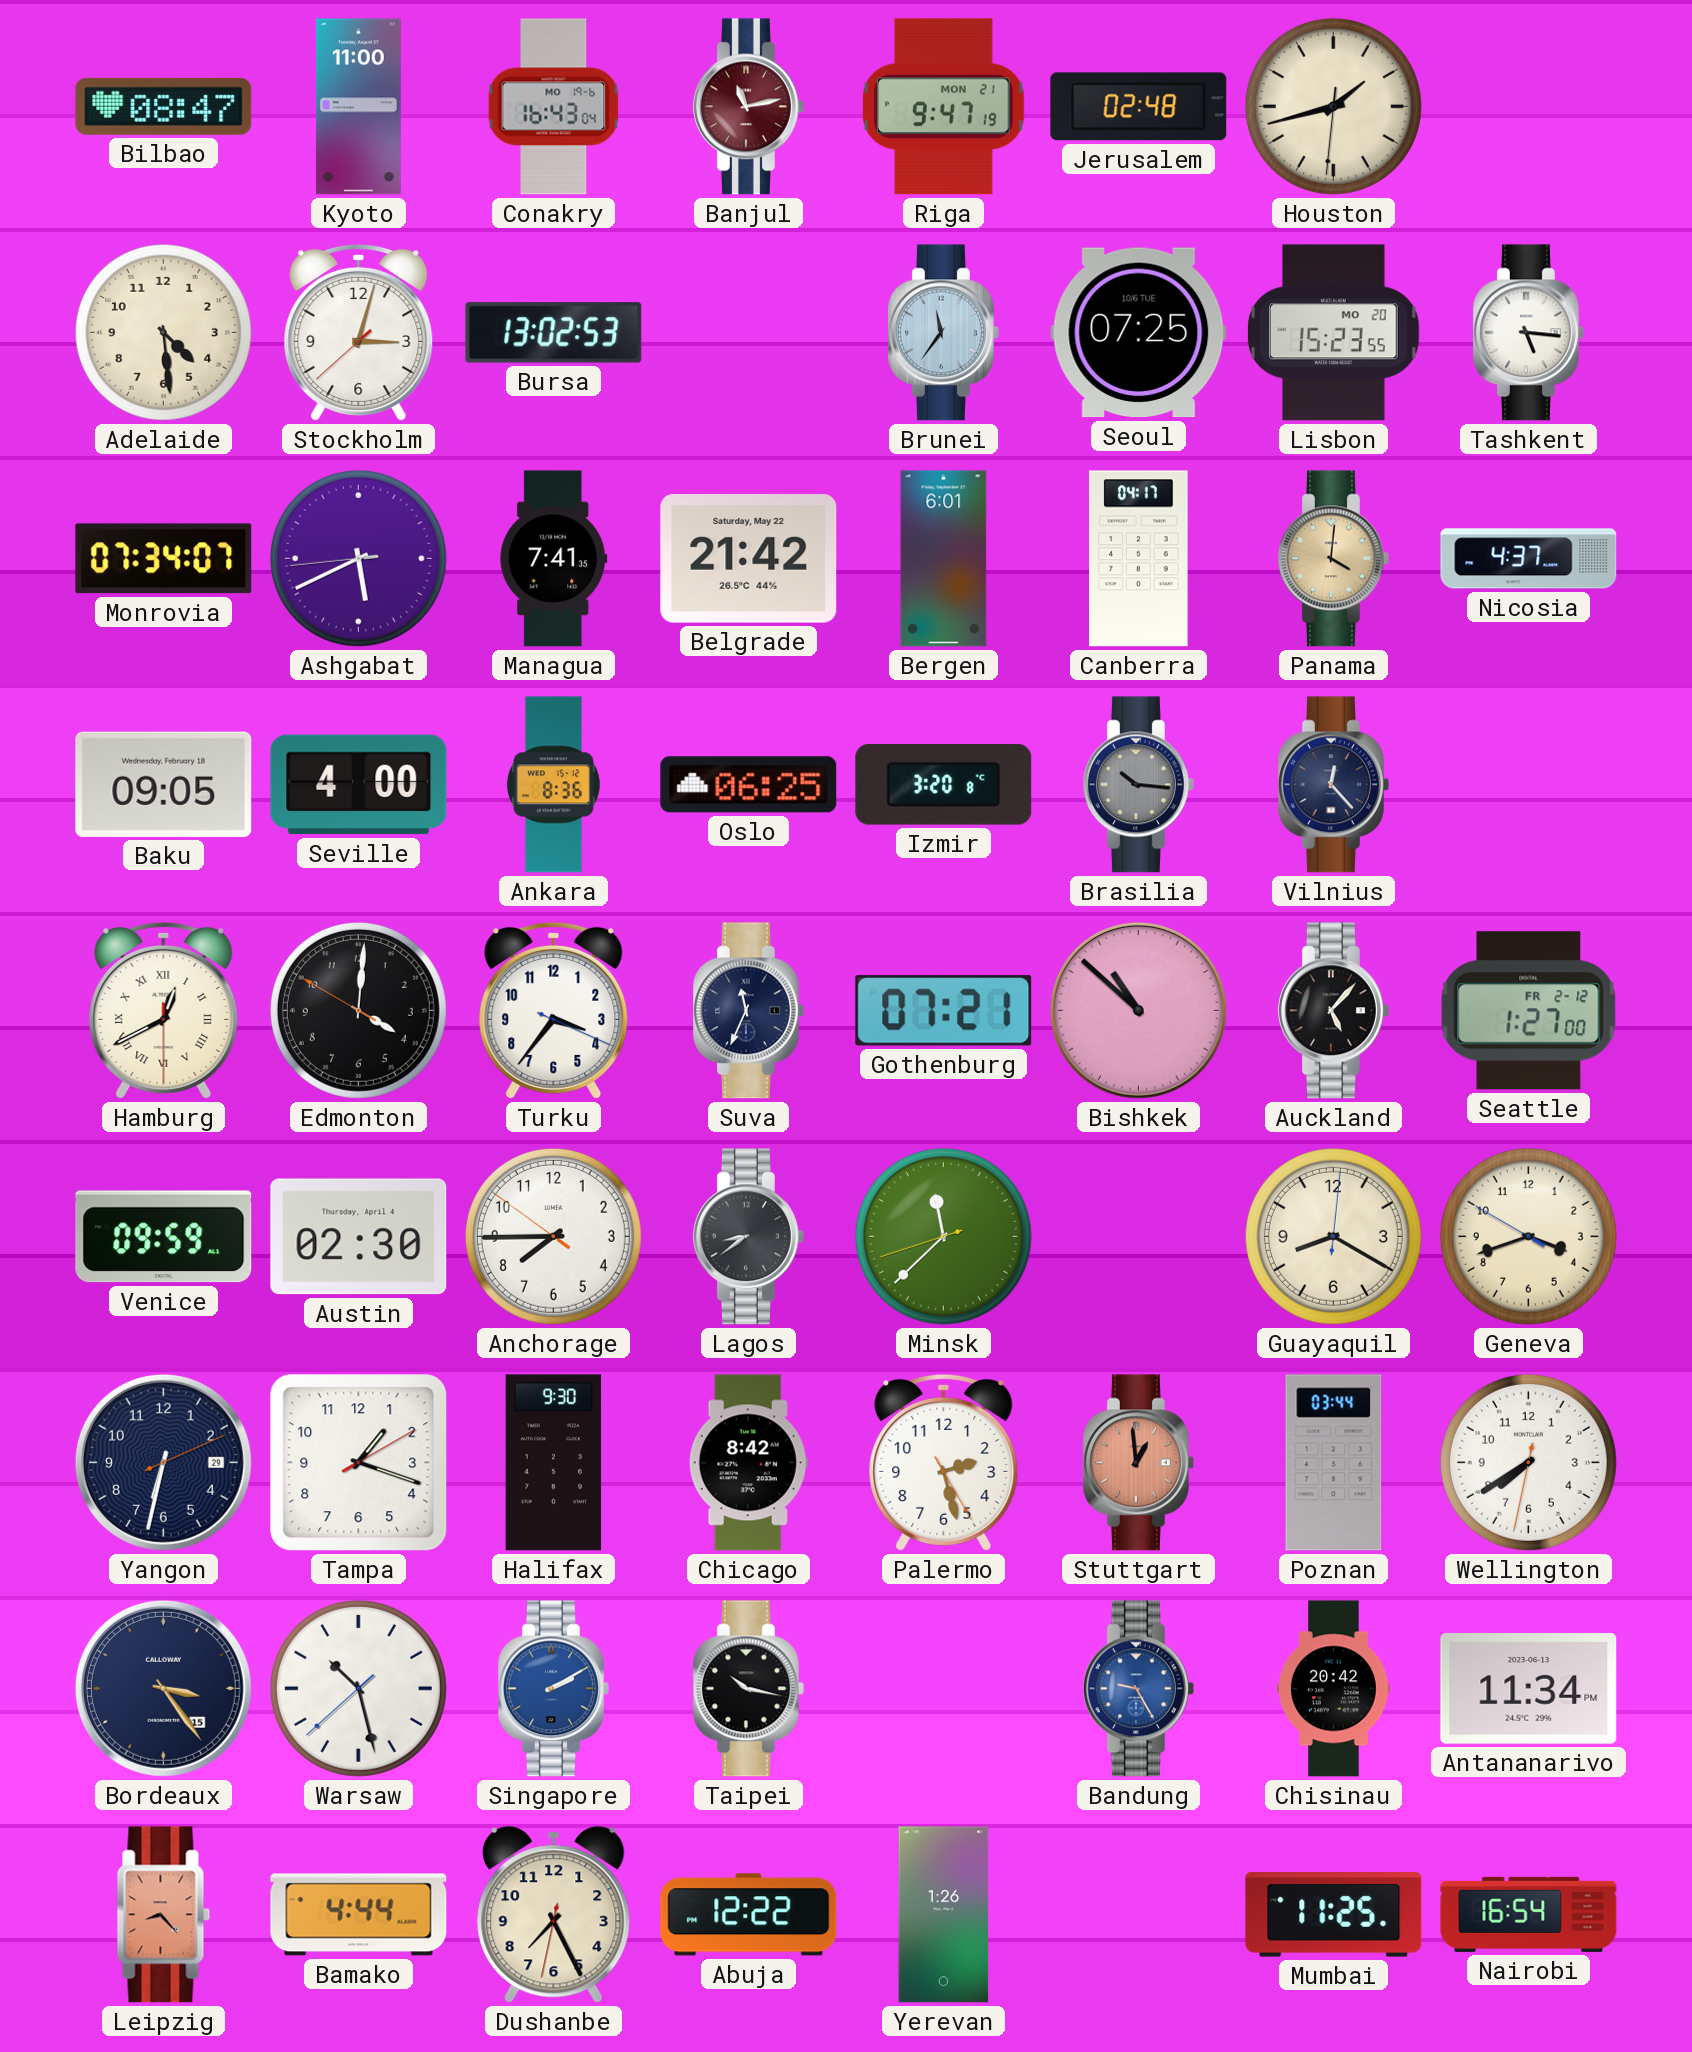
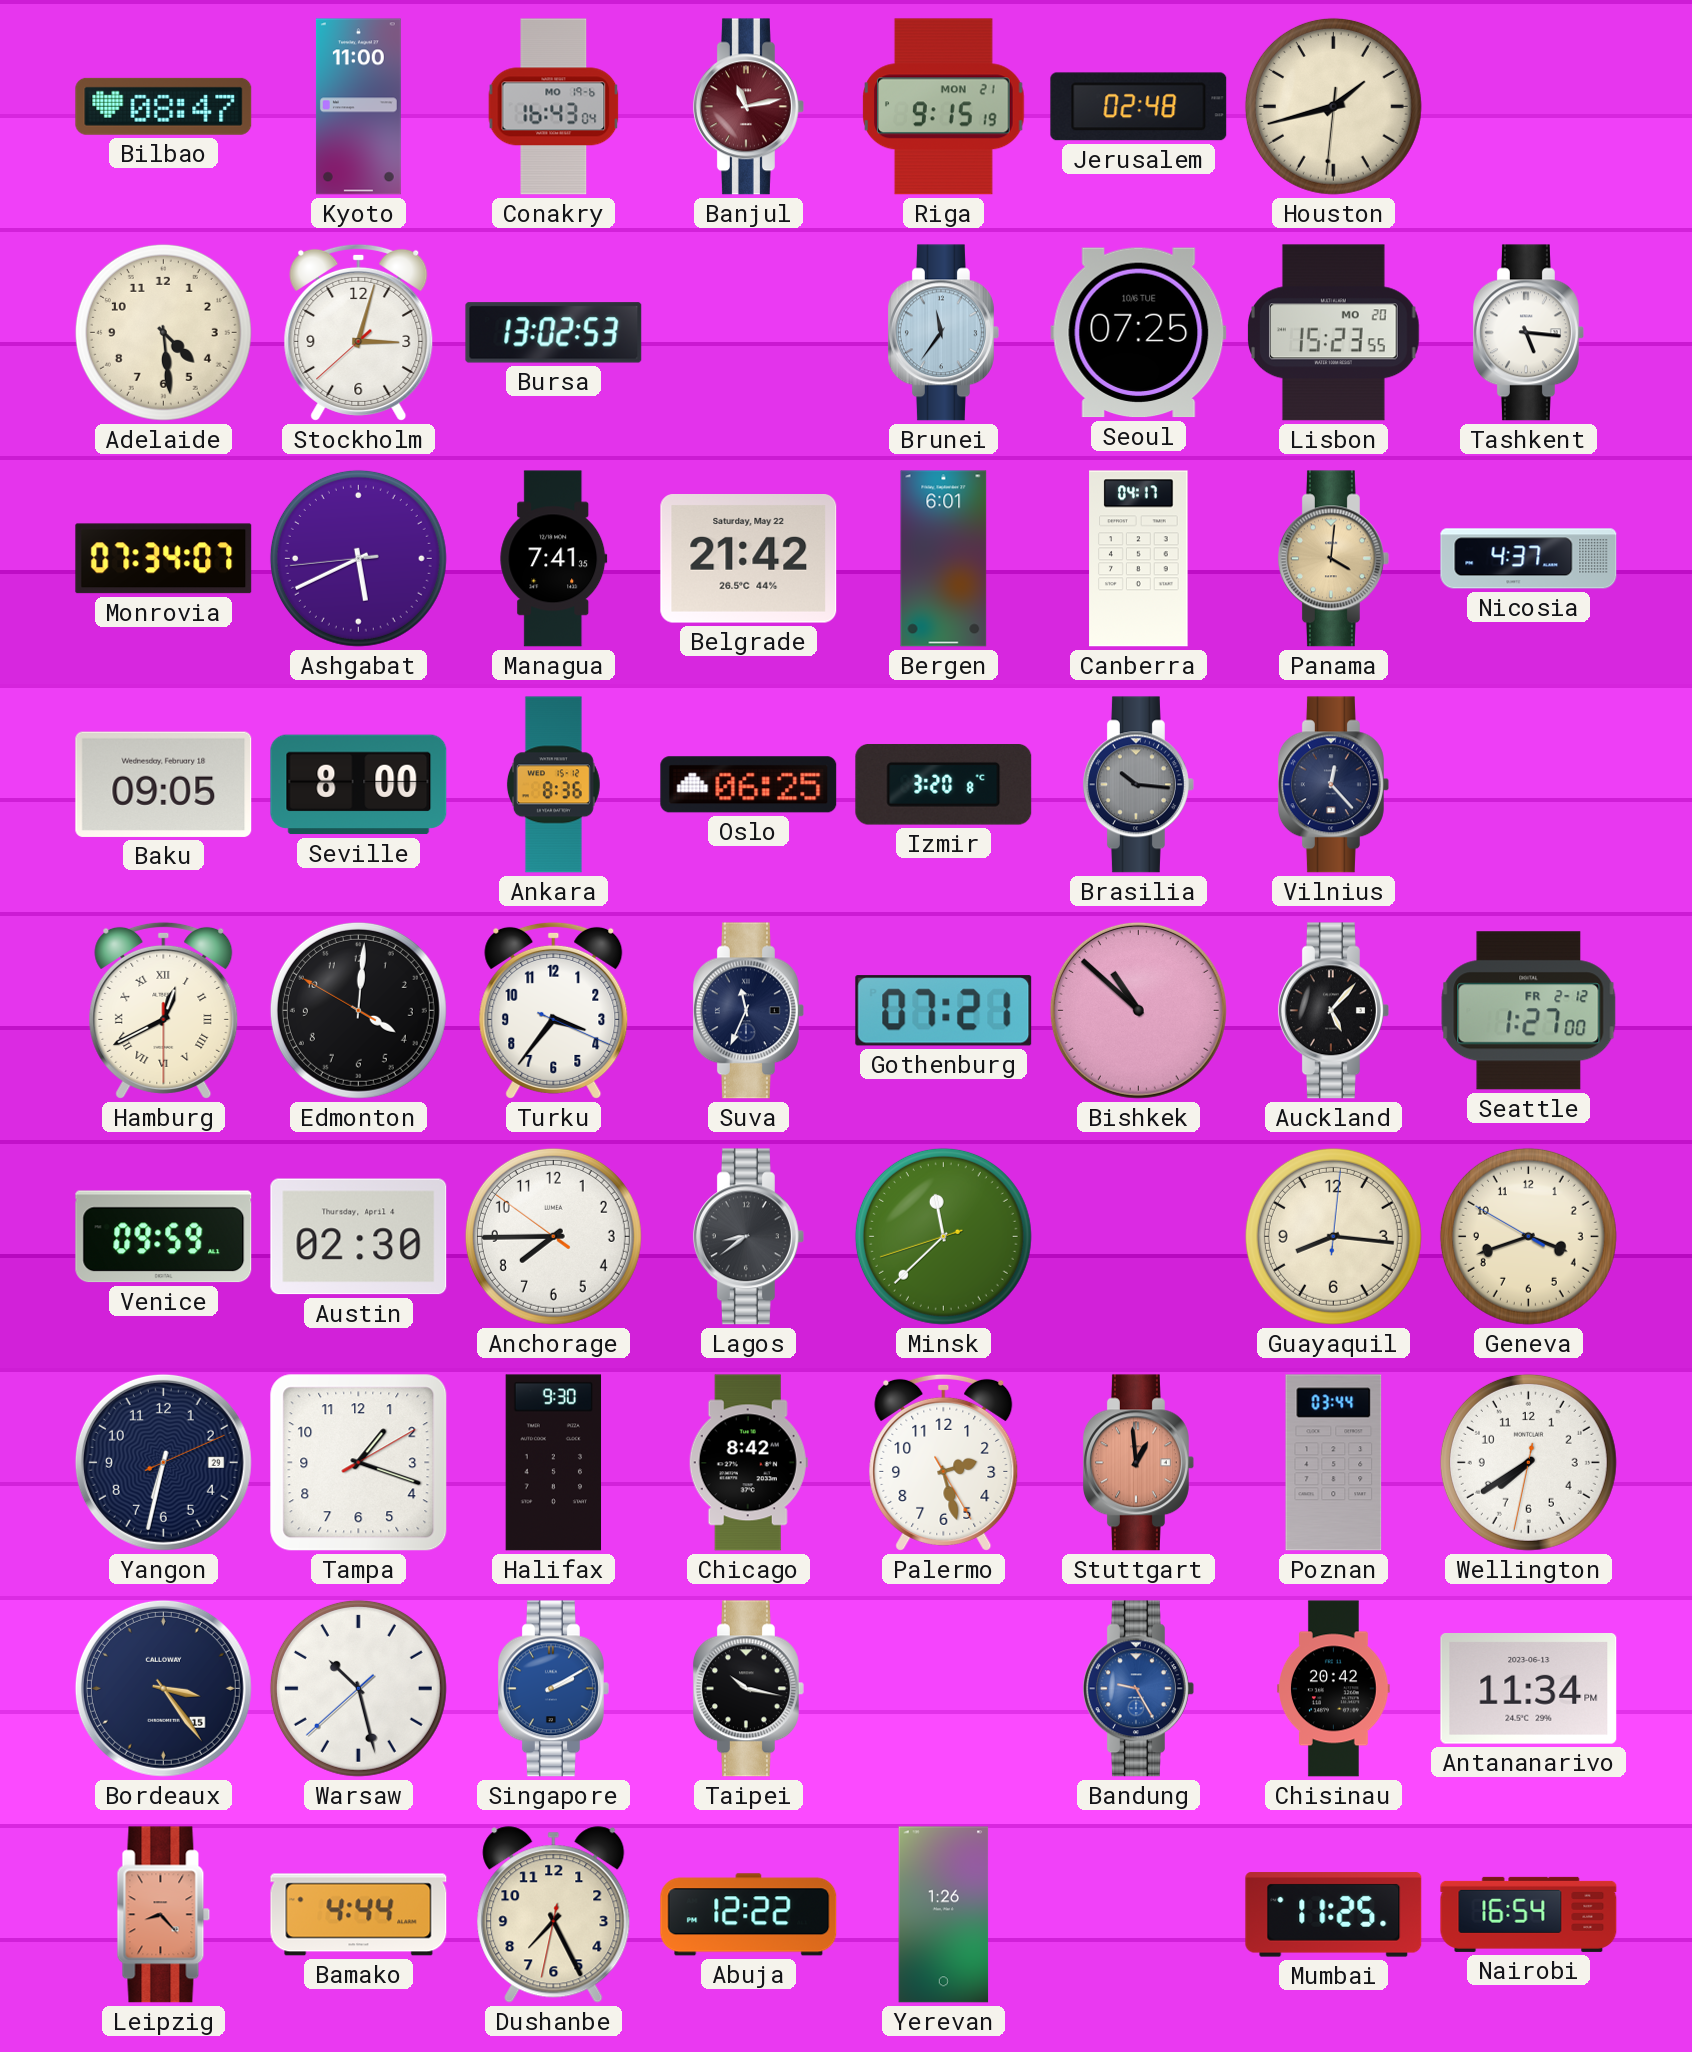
Riga: 9:47 -> 9:15 (944, 107)
Seville: 4:00 -> 8:00 (359, 785)
Guayaquil: 8:20 -> 8:16 (1333, 1236)
